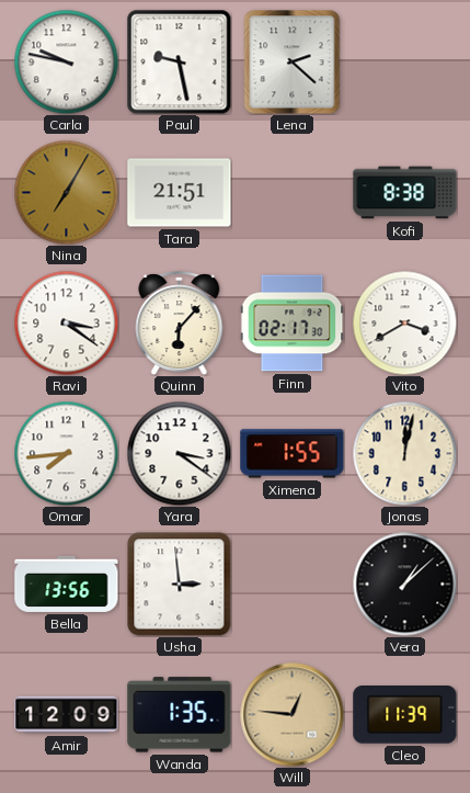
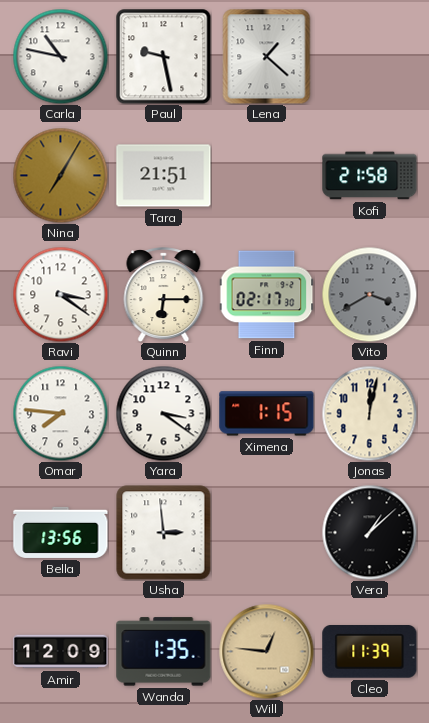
Carla: 9:47 -> 10:47 (60, 56)
Lena: 2:22 -> 1:22 (267, 56)
Kofi: 8:38 -> 21:58 (370, 176)
Quinn: 6:07 -> 6:15 (164, 295)
Vito dial: white -> grey (369, 294)
Omar: 7:44 -> 7:46 (60, 413)
Ximena: 1:55 -> 1:15 (267, 414)
